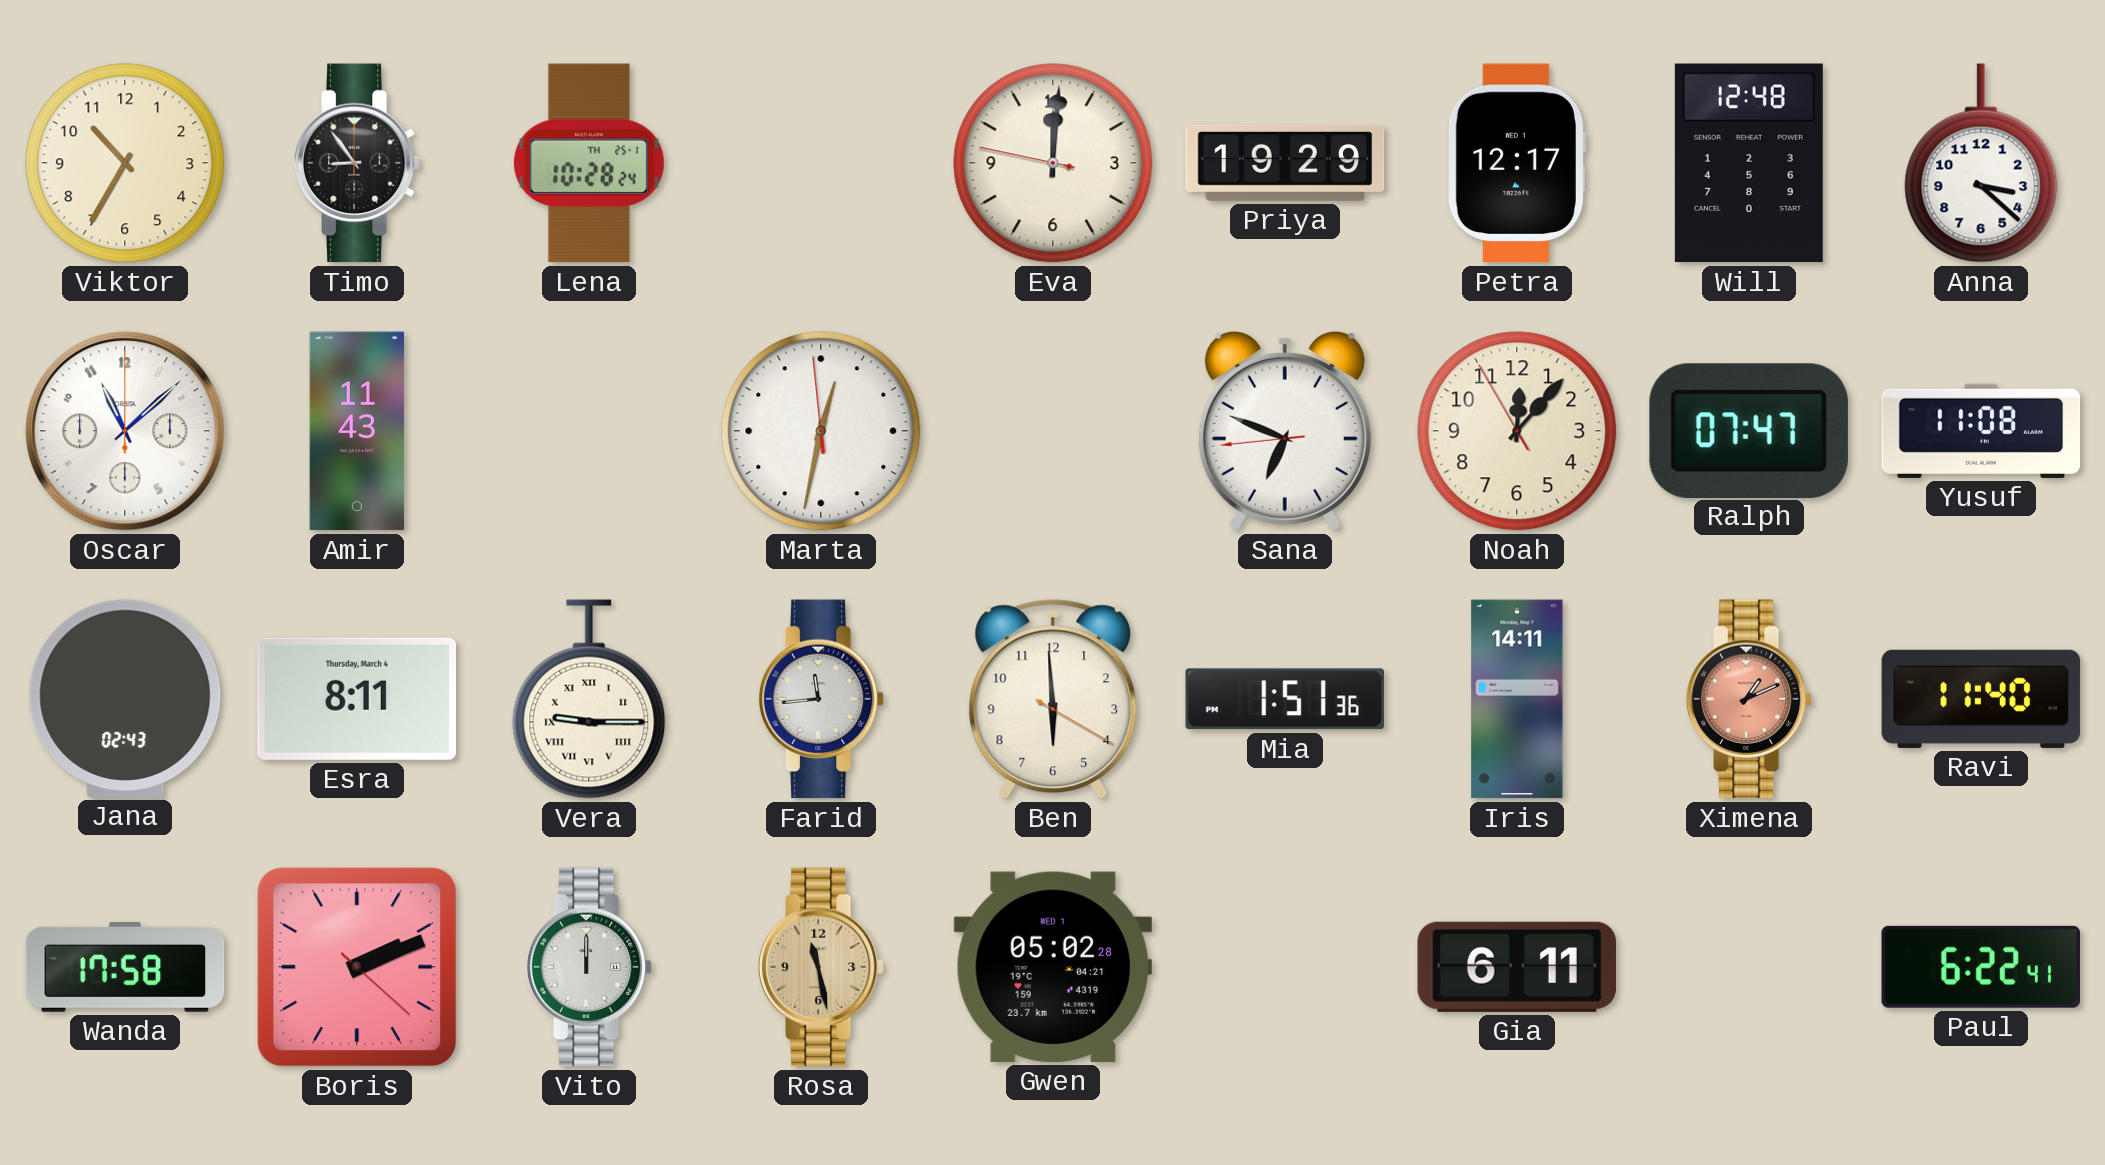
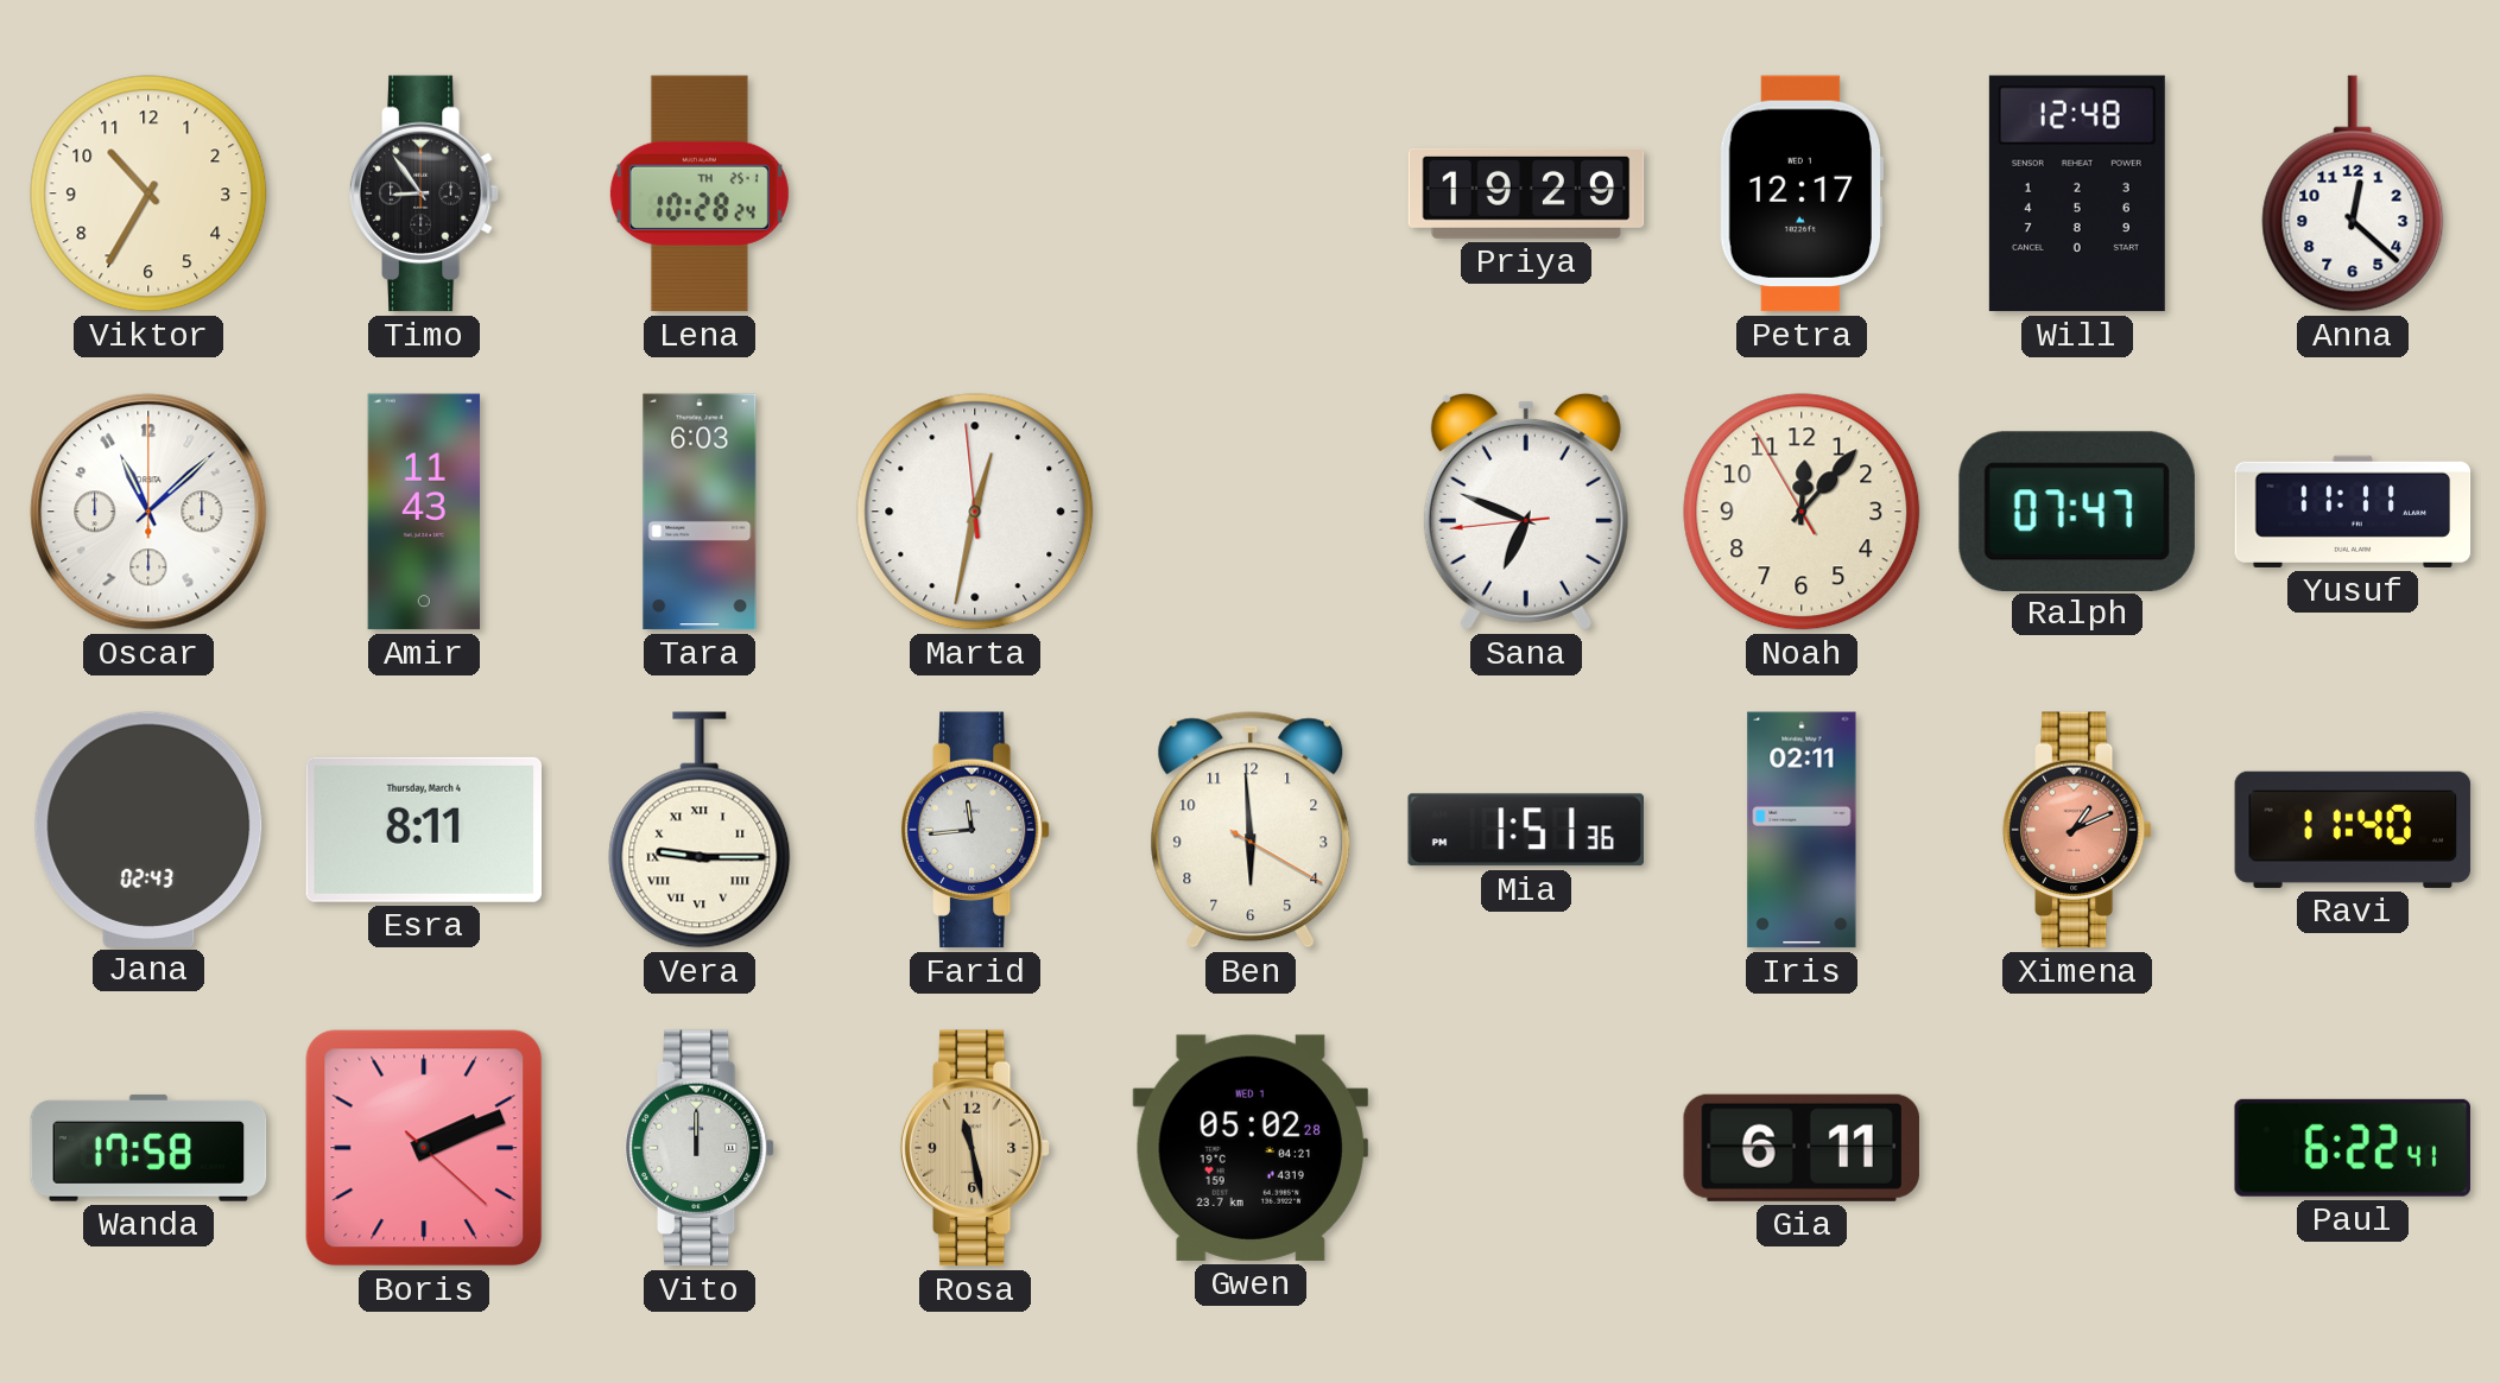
Eva: 12:00 -> none (1053, 163)
Anna: 3:22 -> 12:22 (2353, 194)
Tara: none -> 6:03 (700, 512)
Yusuf: 11:08 -> 11:11 (2353, 512)
Iris: 14:11 -> 02:11 (1802, 830)
